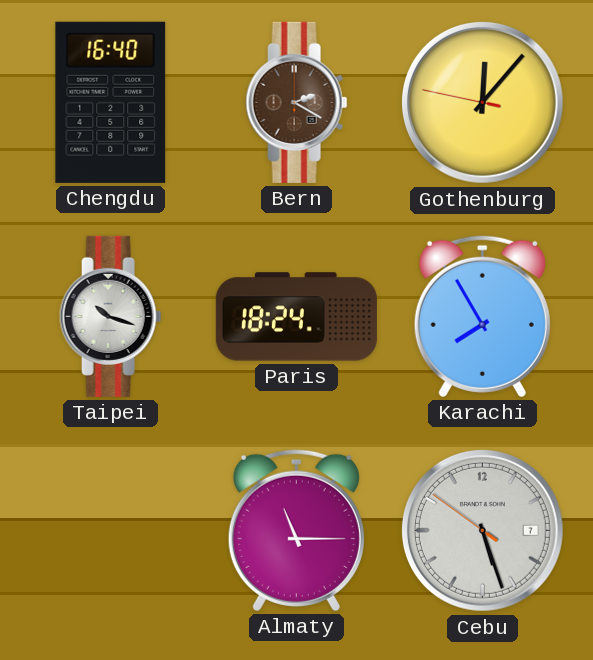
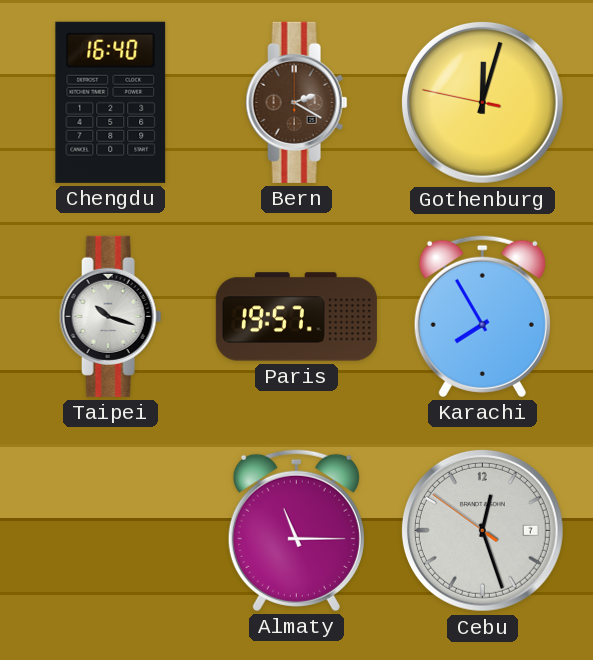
Gothenburg: 12:06 -> 12:02 (482, 102)
Paris: 18:24 -> 19:57 (296, 317)
Cebu: 5:26 -> 12:26 (482, 530)
